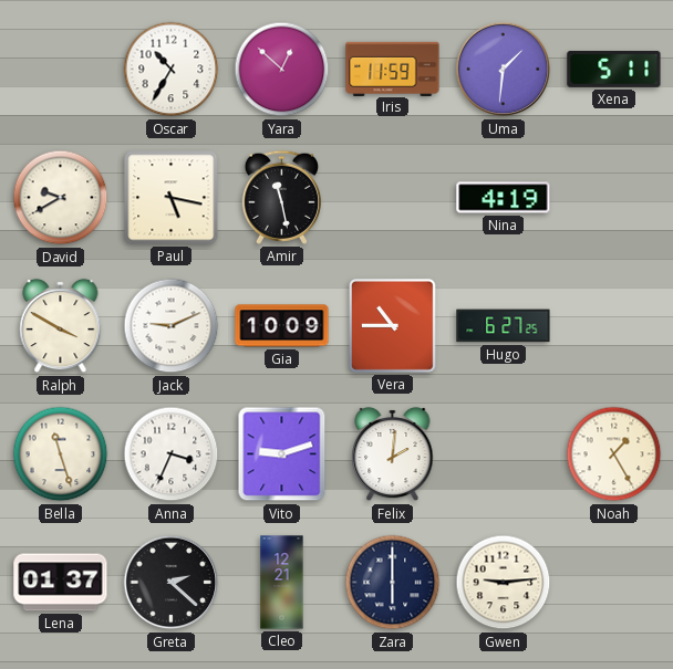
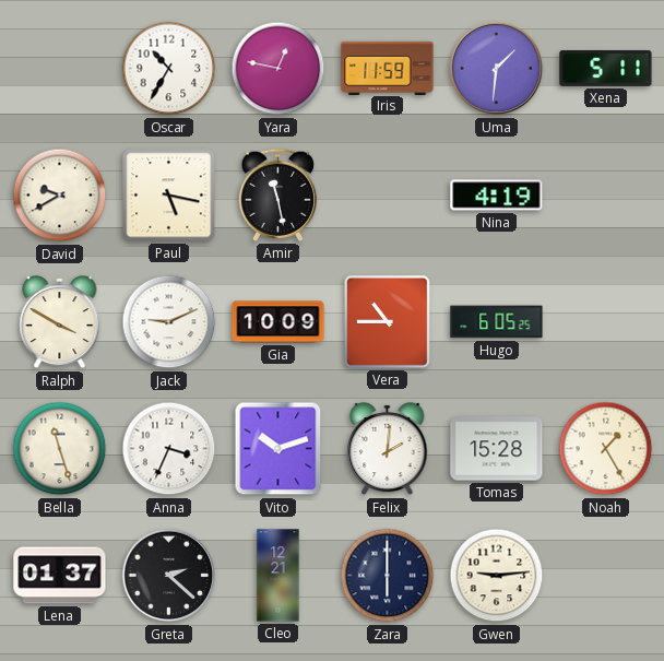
Yara: 12:52 -> 12:47 (278, 69)
Hugo: 6:27 -> 6:05 (497, 322)
Vito: 9:12 -> 10:12 (278, 449)
Tomas: none -> 15:28 (497, 449)
